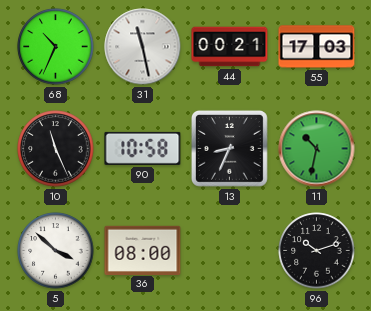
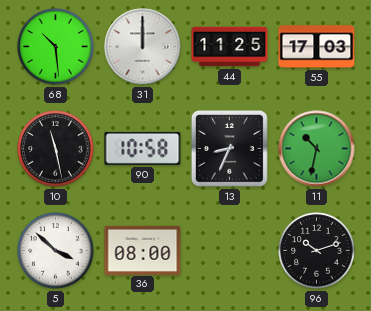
68: 10:34 -> 10:29 (56, 47)
31: 11:28 -> 12:00 (143, 47)
44: 00:21 -> 11:25 (230, 47)
10: 11:26 -> 11:28 (56, 149)
